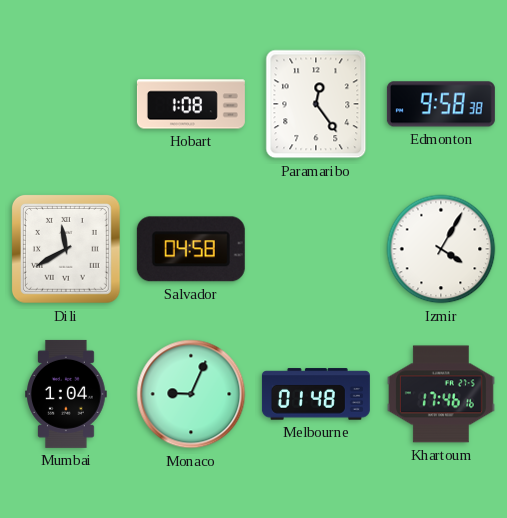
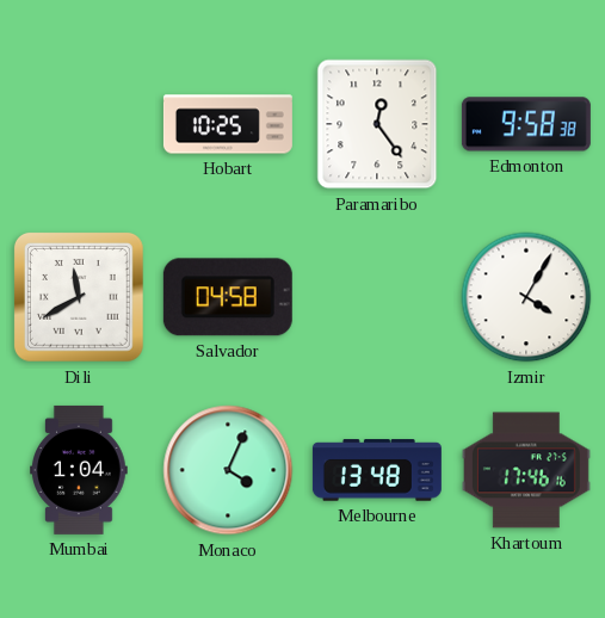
Hobart: 1:08 -> 10:25 (228, 124)
Monaco: 9:04 -> 4:04 (228, 470)
Melbourne: 01:48 -> 13:48 (377, 470)
